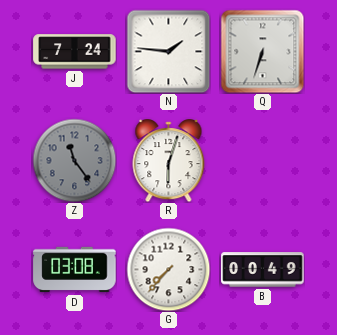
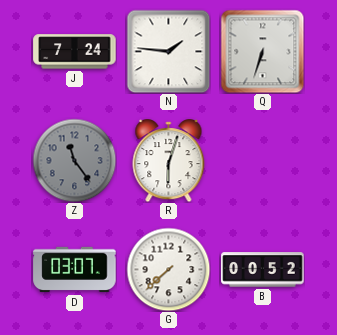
D: 03:08 -> 03:07 (75, 270)
G: 7:37 -> 7:38 (168, 269)
B: 00:49 -> 00:52 (263, 270)
